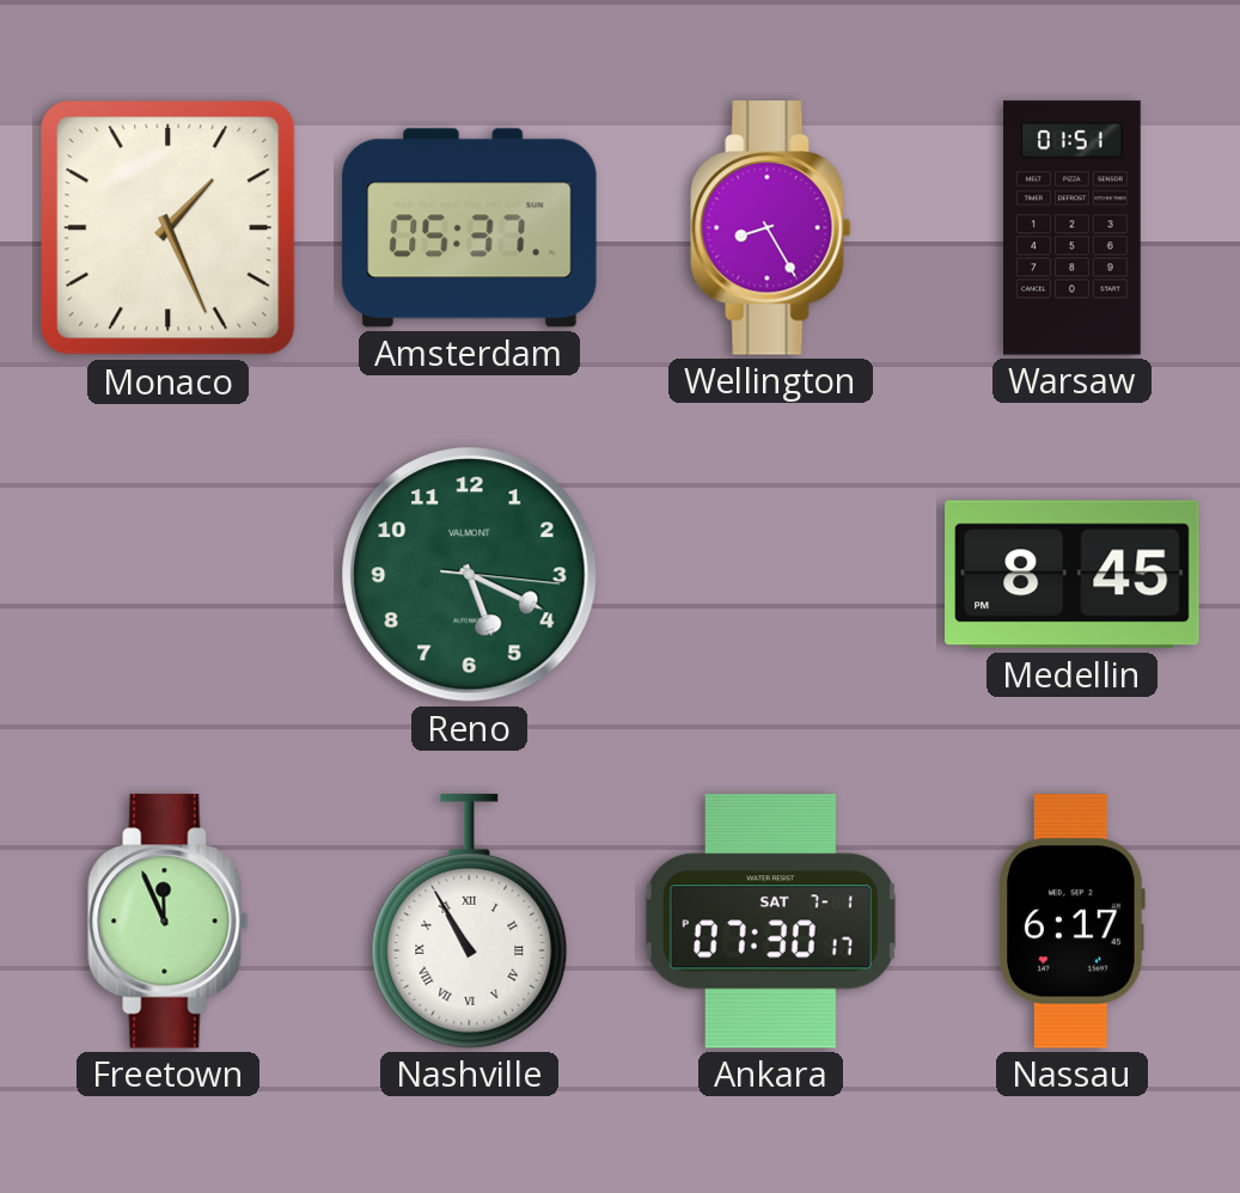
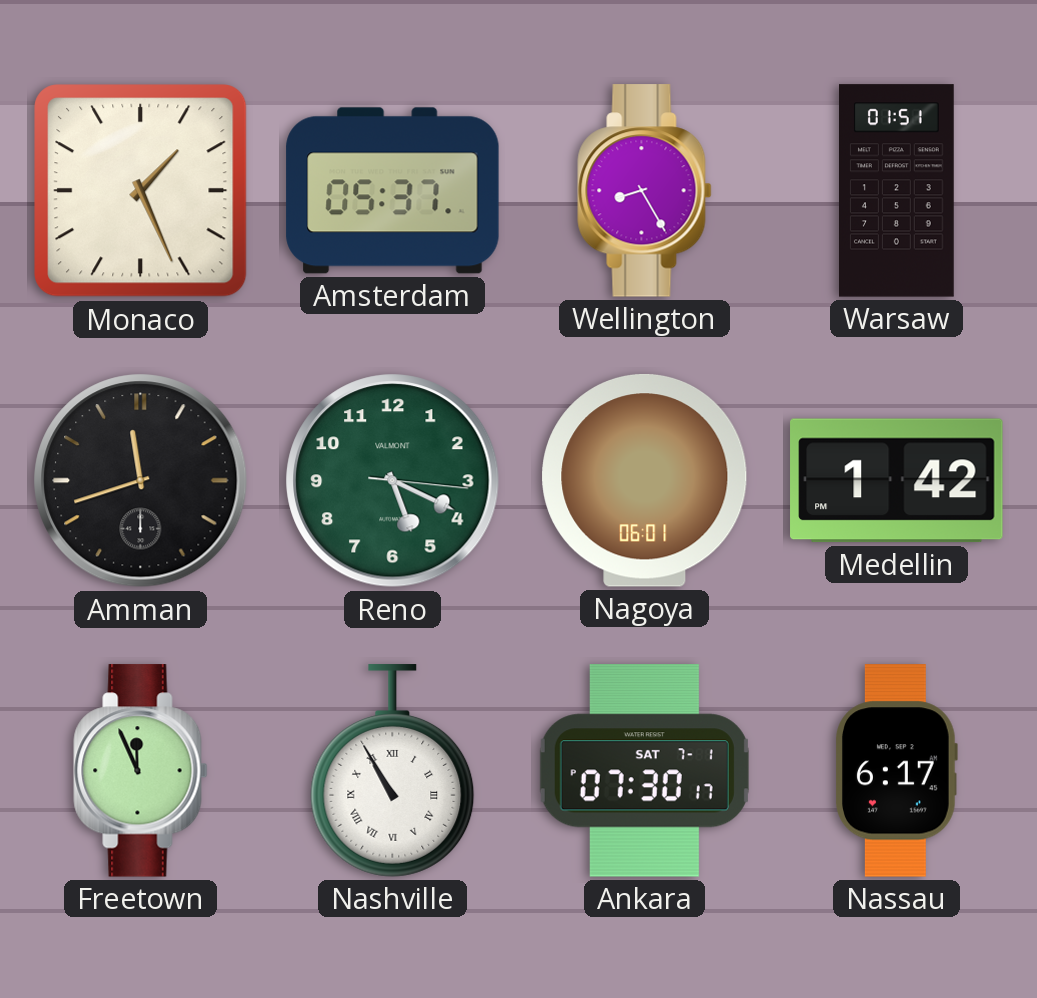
Amman: none -> 11:42 (141, 481)
Nagoya: none -> 06:01 (645, 480)
Medellin: 8:45 -> 1:42 (897, 481)
